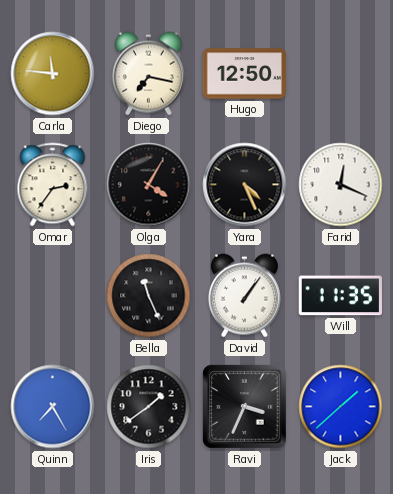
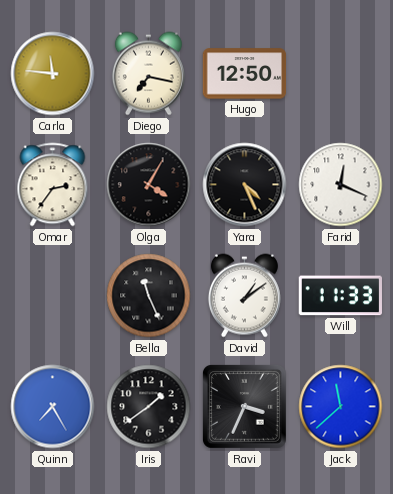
David: 1:06 -> 1:09 (244, 296)
Will: 11:35 -> 11:33 (340, 296)
Jack: 1:38 -> 11:38 (341, 407)
